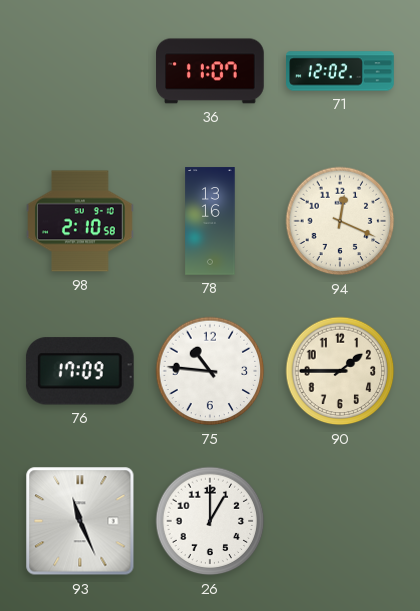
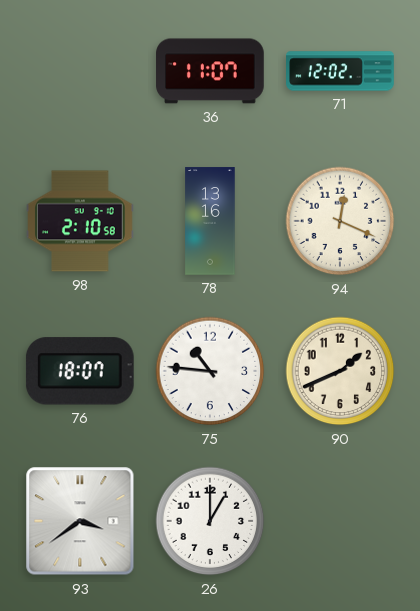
76: 17:09 -> 18:07 (80, 371)
90: 1:45 -> 1:41 (340, 371)
93: 11:26 -> 3:39 (80, 521)
